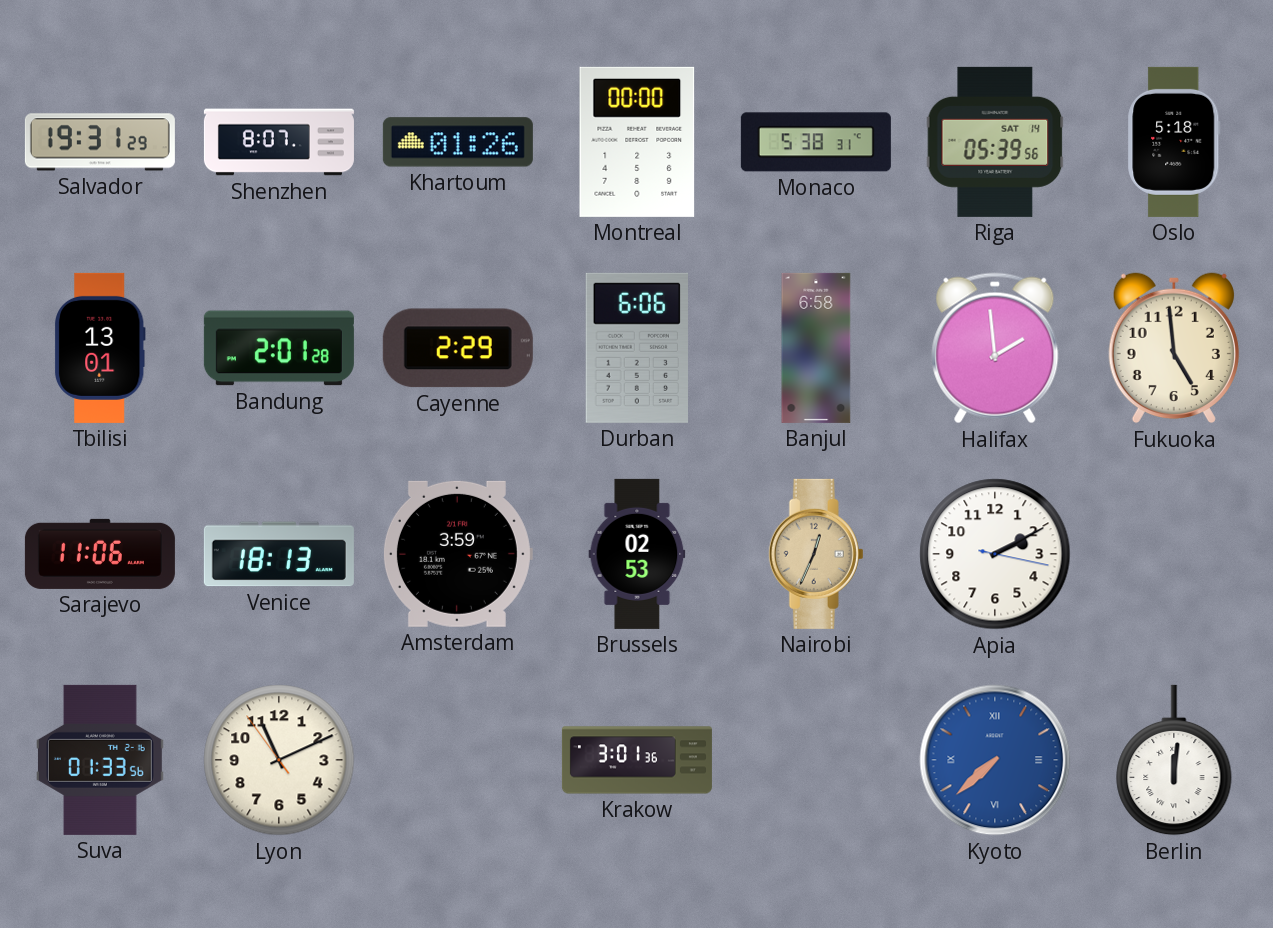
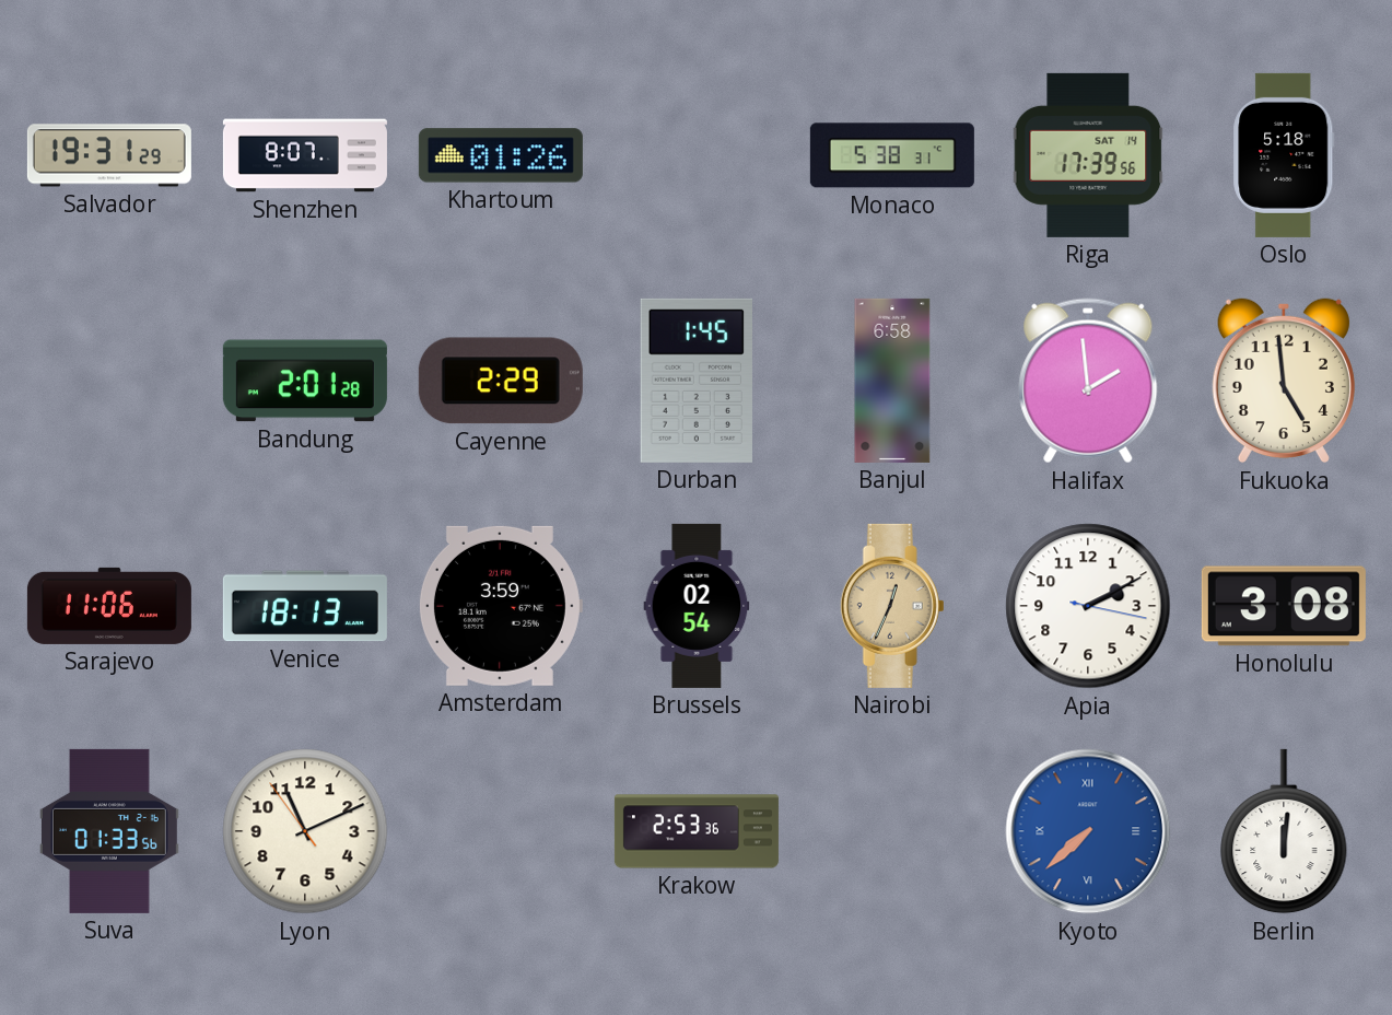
Montreal: 00:00 -> none (637, 142)
Riga: 05:39 -> 17:39 (1088, 155)
Tbilisi: 13:01 -> none (100, 348)
Durban: 6:06 -> 1:45 (695, 381)
Brussels: 02:53 -> 02:54 (697, 606)
Honolulu: none -> 3:08 (1284, 606)
Krakow: 3:01 -> 2:53 (697, 831)
